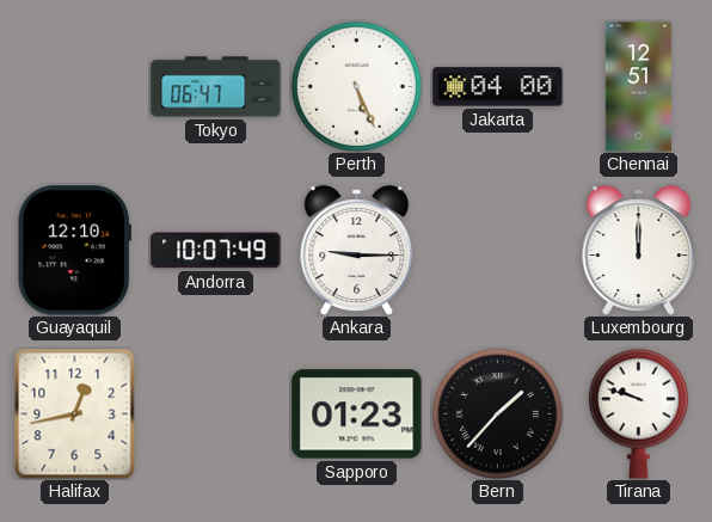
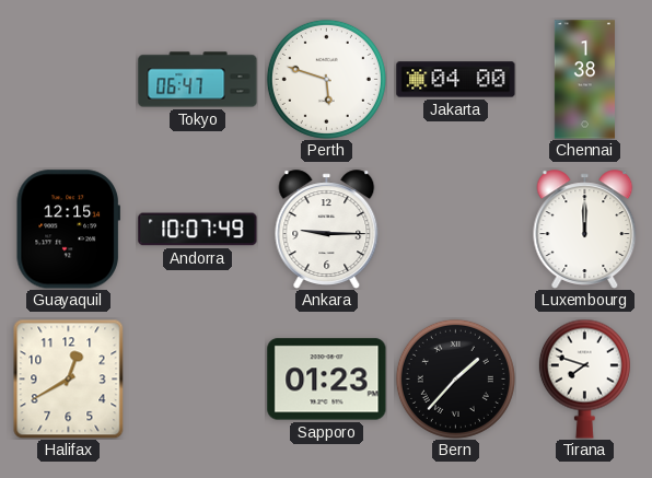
Perth: 5:26 -> 5:48 (326, 79)
Chennai: 12:51 -> 1:38 (584, 80)
Guayaquil: 12:10 -> 12:15 (68, 230)
Halifax: 12:43 -> 12:40 (69, 378)
Tirana: 9:48 -> 7:48 (584, 378)
